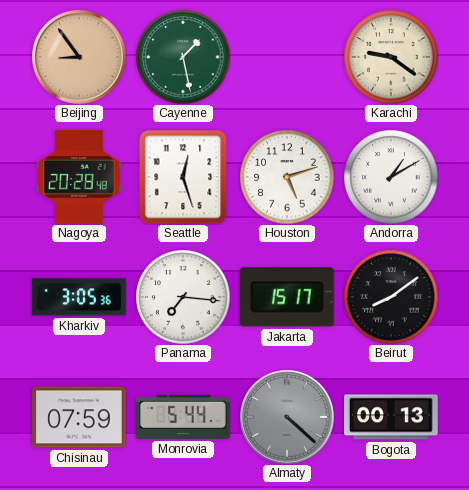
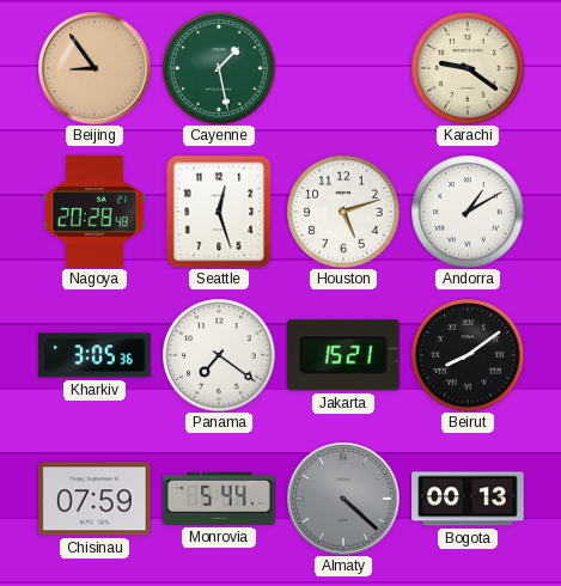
Panama: 7:16 -> 7:21 (219, 355)
Jakarta: 15:17 -> 15:21 (343, 355)
